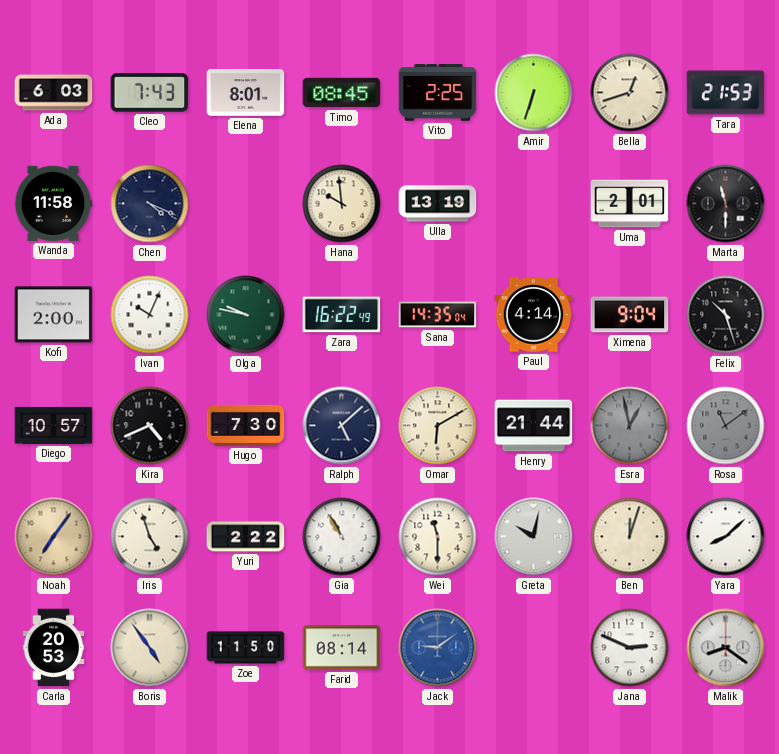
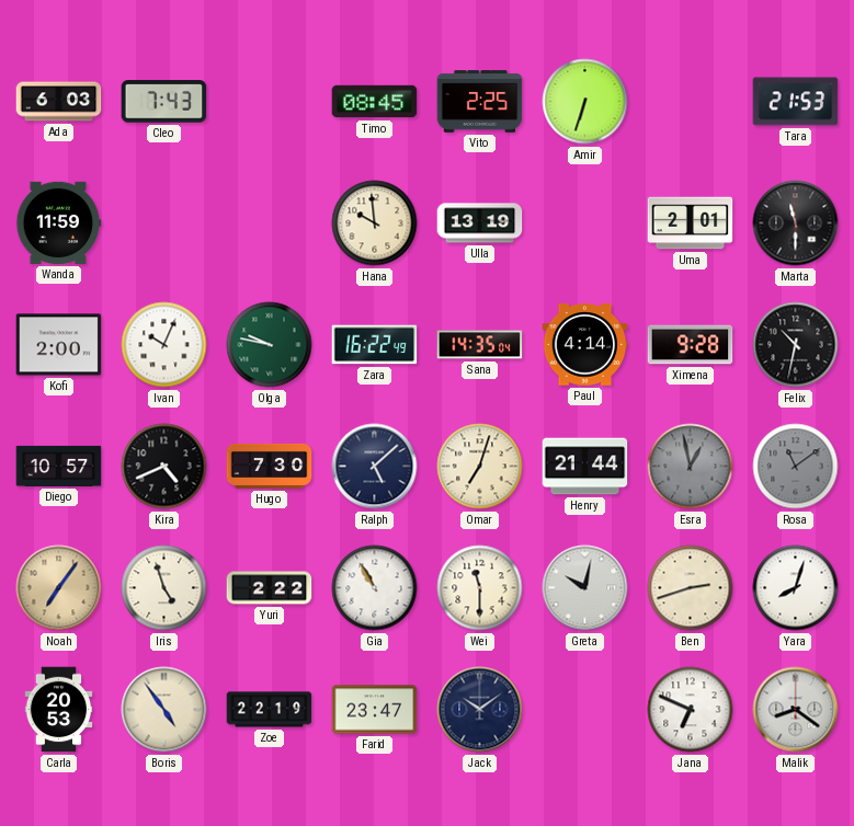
Elena: 8:01 -> none (246, 93)
Bella: 12:42 -> none (630, 93)
Wanda: 11:58 -> 11:59 (59, 222)
Chen: 4:19 -> none (150, 204)
Ximena: 9:04 -> 9:28 (691, 345)
Felix: 10:27 -> 10:32 (796, 345)
Omar: 6:10 -> 7:03 (480, 467)
Ben: 12:03 -> 2:42 (691, 588)
Yara: 8:08 -> 8:03 (796, 588)
Zoe: 11:50 -> 22:19 (270, 710)
Farid: 08:14 -> 23:47 (375, 710)
Jack: 9:09 -> 10:09 (480, 710)
Jack dial: blue -> navy (480, 710)
Jana: 2:49 -> 6:49 (691, 710)
